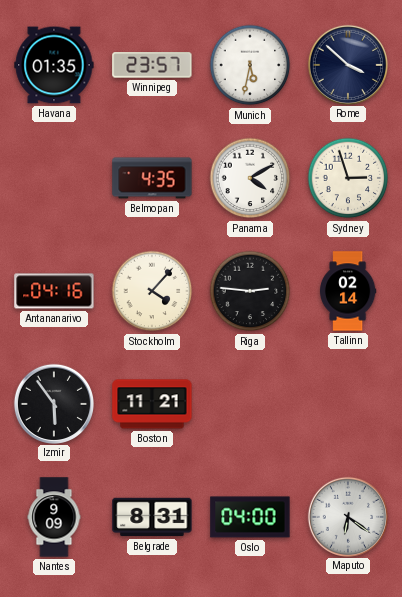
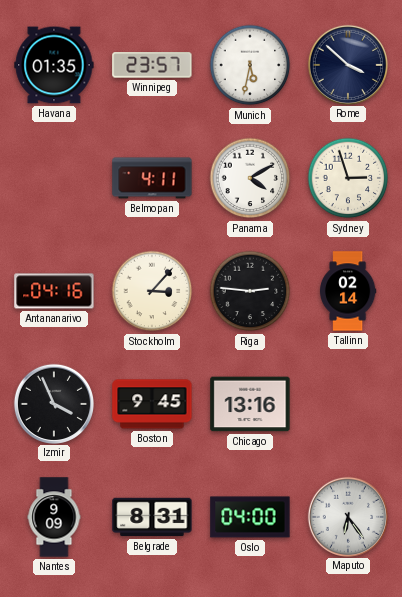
Belmopan: 4:35 -> 4:11 (152, 178)
Stockholm: 4:07 -> 3:07 (152, 291)
Izmir: 5:54 -> 3:56 (53, 403)
Boston: 11:21 -> 9:45 (152, 404)
Chicago: none -> 13:16 (250, 404)
Maputo: 6:21 -> 6:24 (347, 516)
